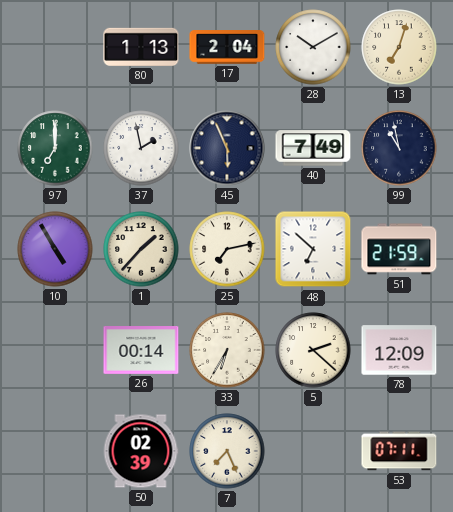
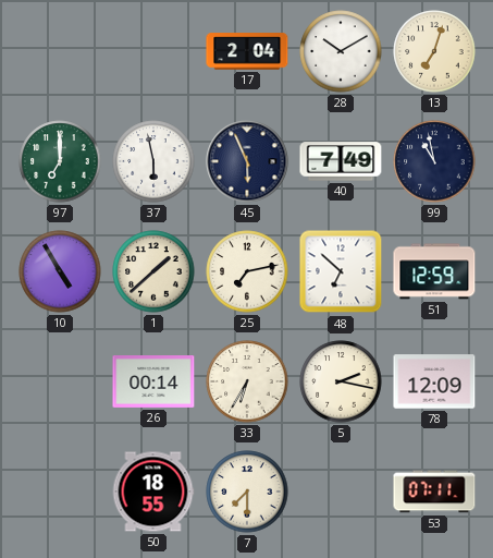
80: 1:13 -> none (141, 47)
37: 1:58 -> 5:58 (153, 161)
1: 1:37 -> 1:38 (153, 271)
51: 21:59 -> 12:59 (434, 271)
5: 2:22 -> 2:17 (341, 381)
50: 02:39 -> 18:55 (153, 492)
7: 7:26 -> 7:30 (247, 492)
